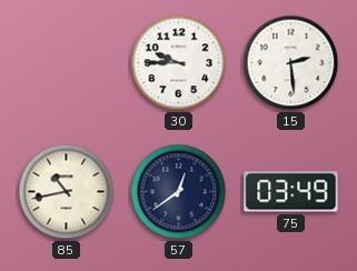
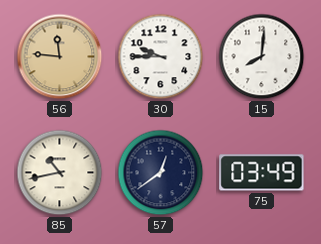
56: none -> 11:46 (60, 57)
15: 2:29 -> 8:01 (262, 57)
